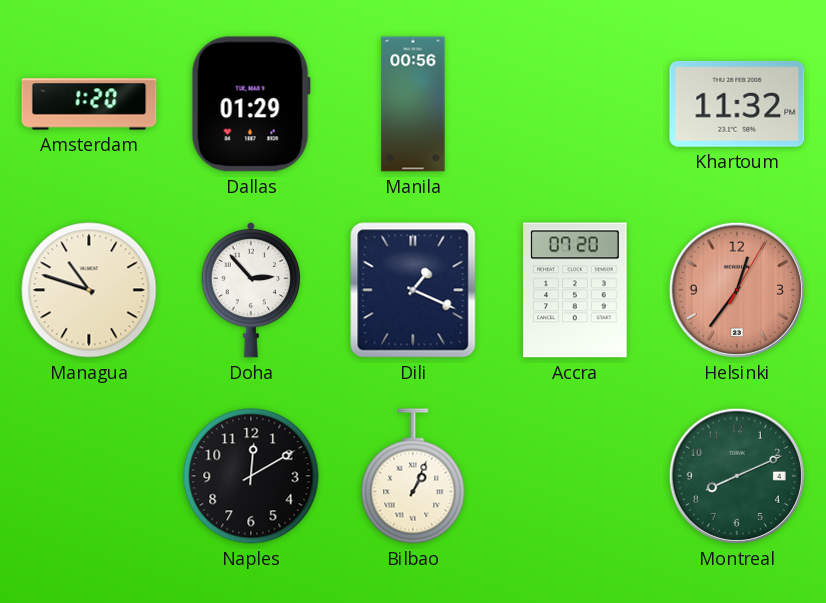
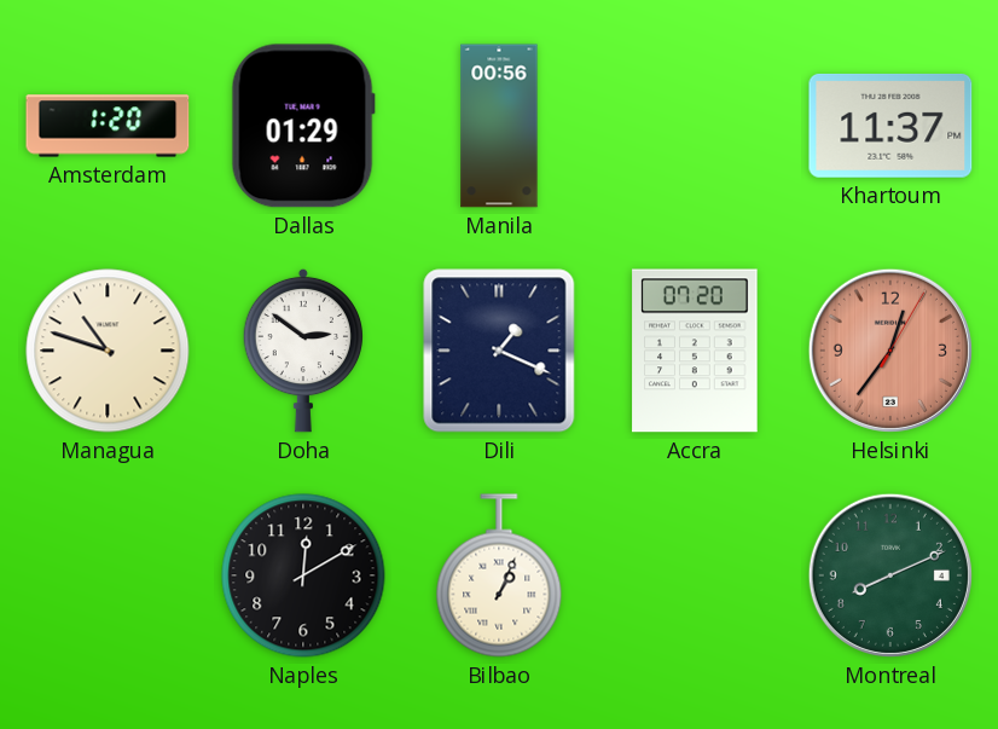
Khartoum: 11:32 -> 11:37 (890, 126)
Doha: 2:53 -> 2:51 (302, 351)
